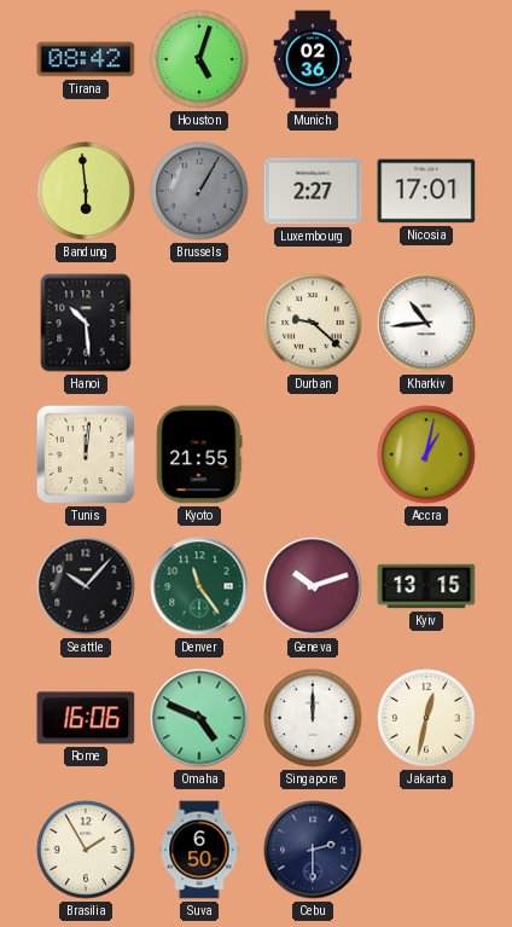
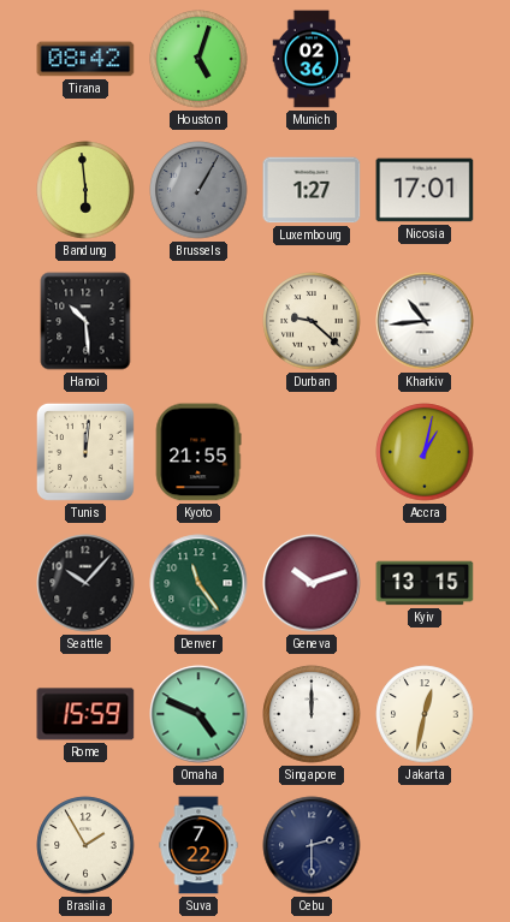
Luxembourg: 2:27 -> 1:27 (312, 190)
Rome: 16:06 -> 15:59 (85, 714)
Suva: 6:50 -> 7:22 (198, 845)
